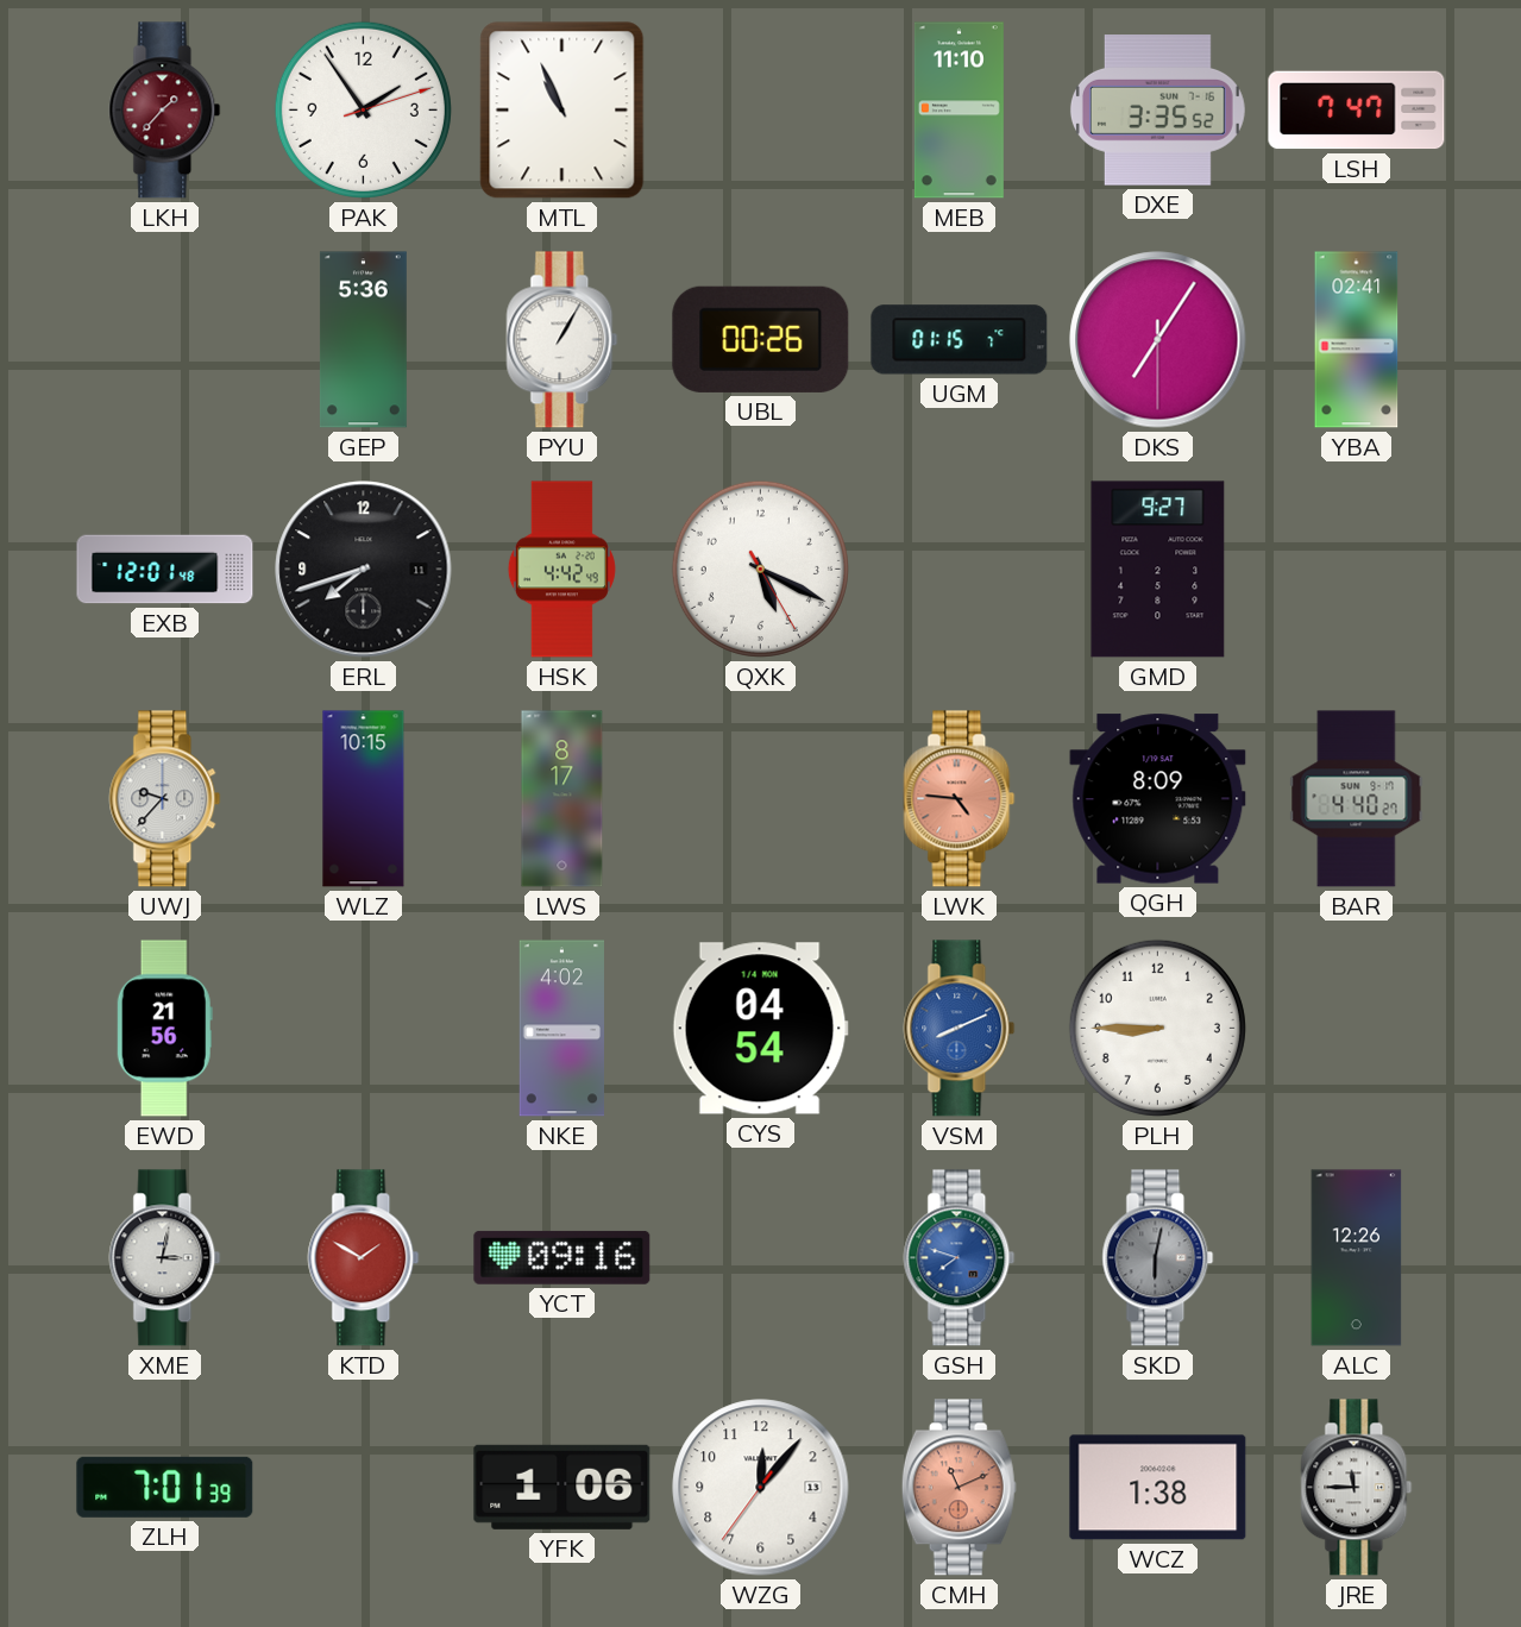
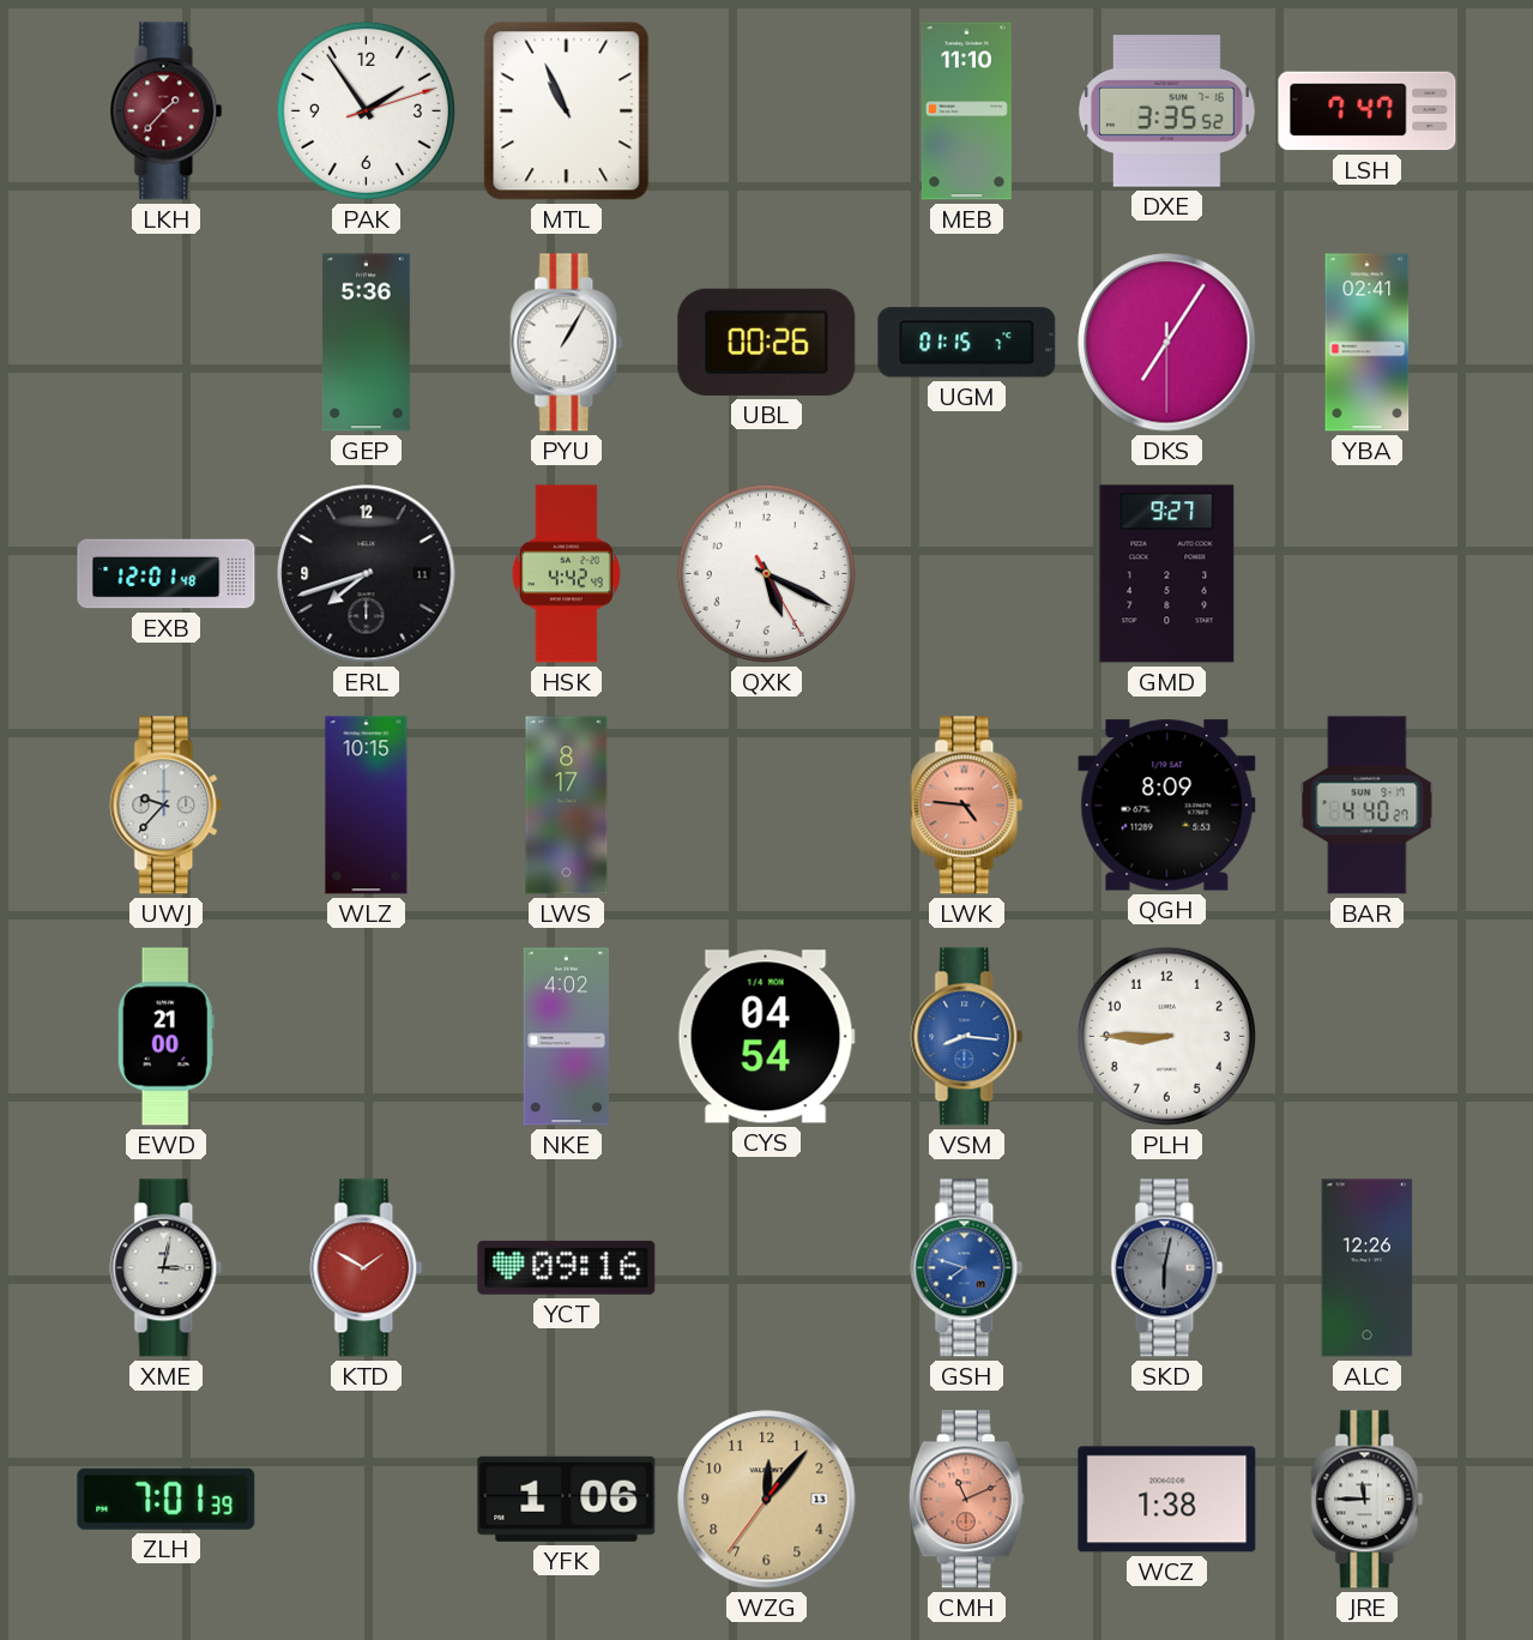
EWD: 21:56 -> 21:00 (165, 1037)
VSM: 8:11 -> 8:16 (967, 1037)
WZG dial: white -> champagne (767, 1500)
